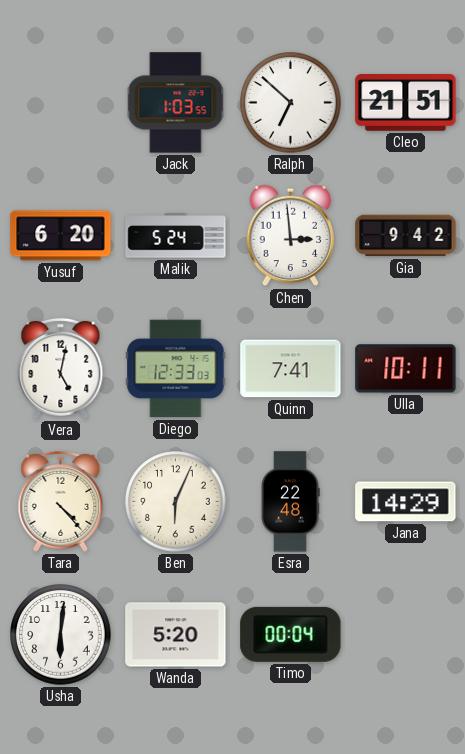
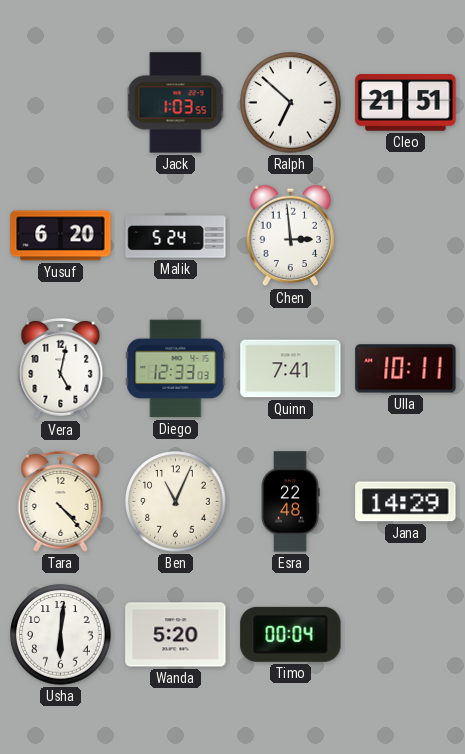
Gia: 9:42 -> none (406, 236)
Ben: 6:04 -> 11:04 (176, 502)
